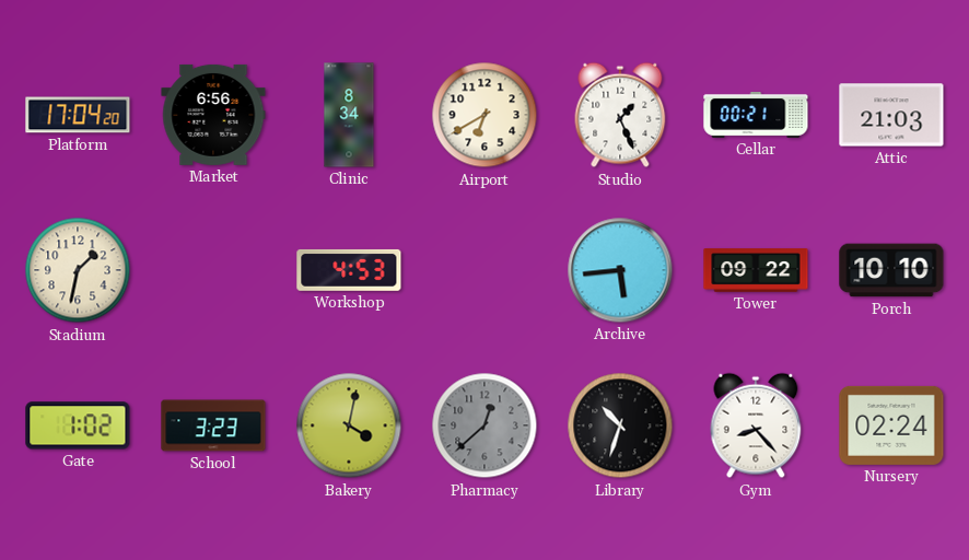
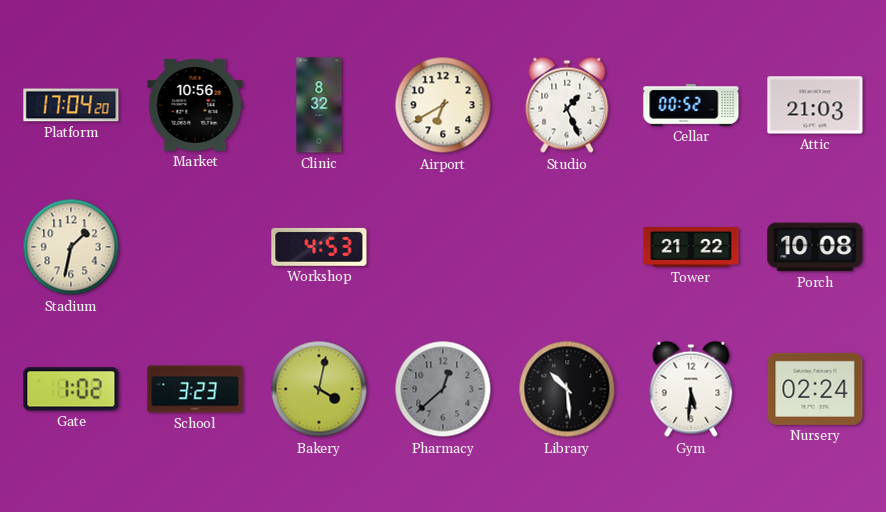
Market: 6:56 -> 10:56 (195, 105)
Clinic: 8:34 -> 8:32 (319, 105)
Cellar: 00:21 -> 00:52 (691, 105)
Archive: 5:44 -> none (620, 270)
Tower: 09:22 -> 21:22 (691, 247)
Porch: 10:10 -> 10:08 (815, 247)
Library: 10:33 -> 10:29 (567, 389)
Gym: 8:23 -> 5:31 (691, 389)
